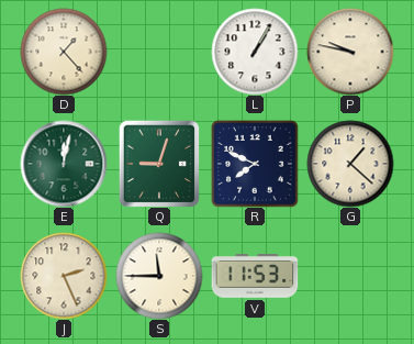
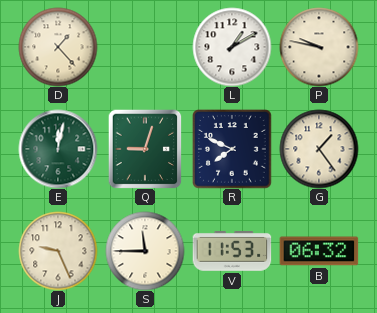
L: 1:05 -> 1:10 (232, 47)
G: 1:22 -> 1:24 (319, 149)
J: 2:26 -> 9:26 (58, 251)
B: none -> 06:32 (319, 251)
